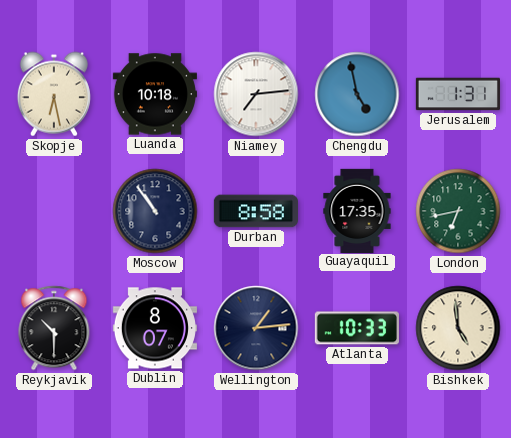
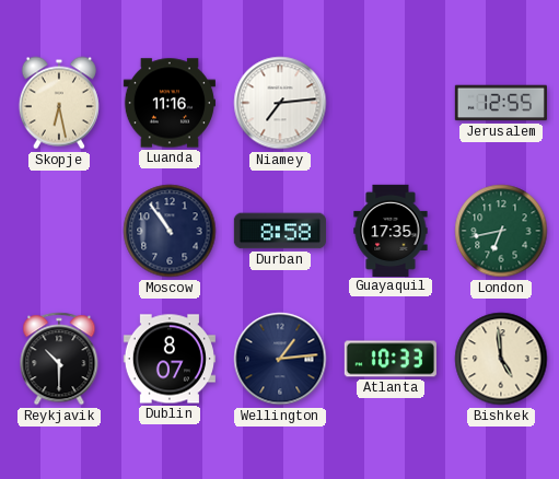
Luanda: 10:18 -> 11:16 (170, 103)
Chengdu: 4:58 -> none (357, 94)
Jerusalem: 1:31 -> 12:55 (501, 103)
